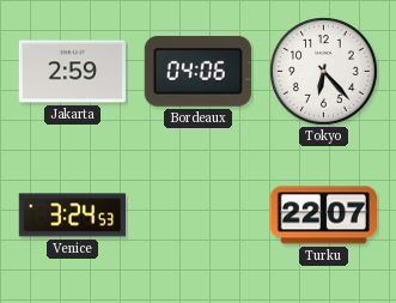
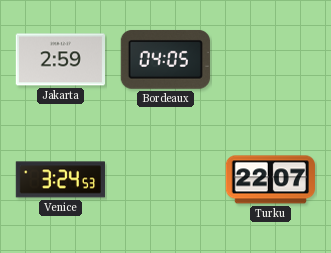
Bordeaux: 04:06 -> 04:05 (165, 59)
Tokyo: 6:23 -> none (324, 72)
